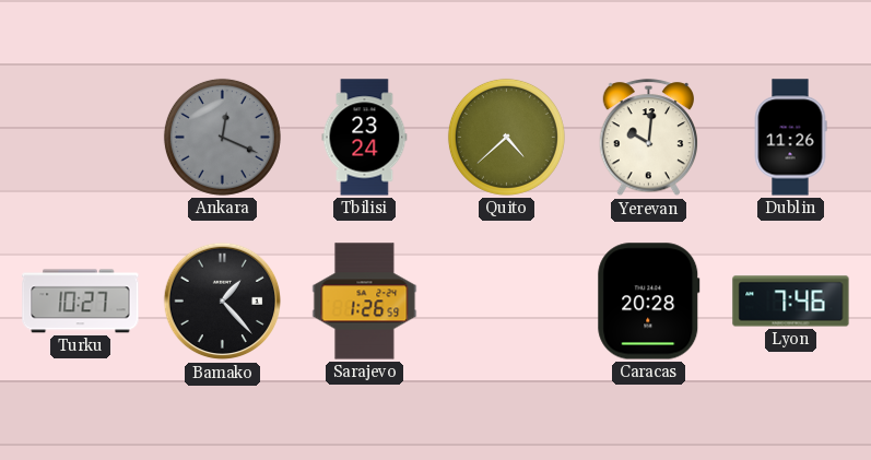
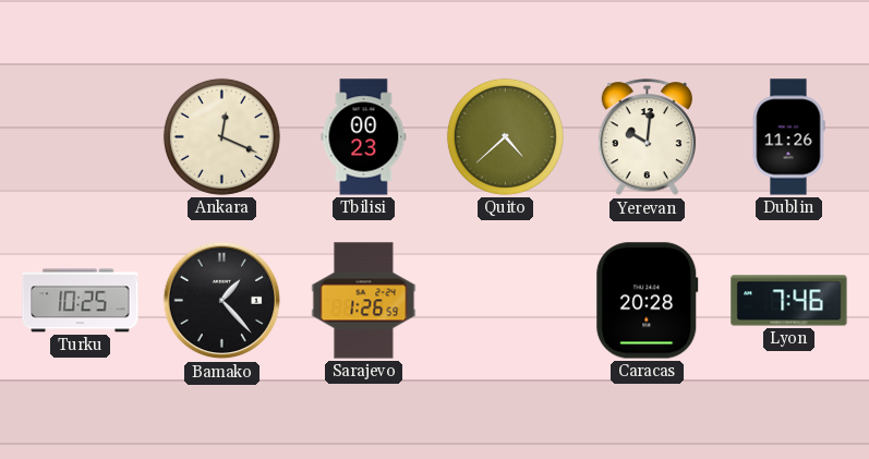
Ankara dial: grey -> cream (221, 136)
Tbilisi: 23:24 -> 00:23 (364, 137)
Turku: 10:27 -> 10:25 (81, 301)
